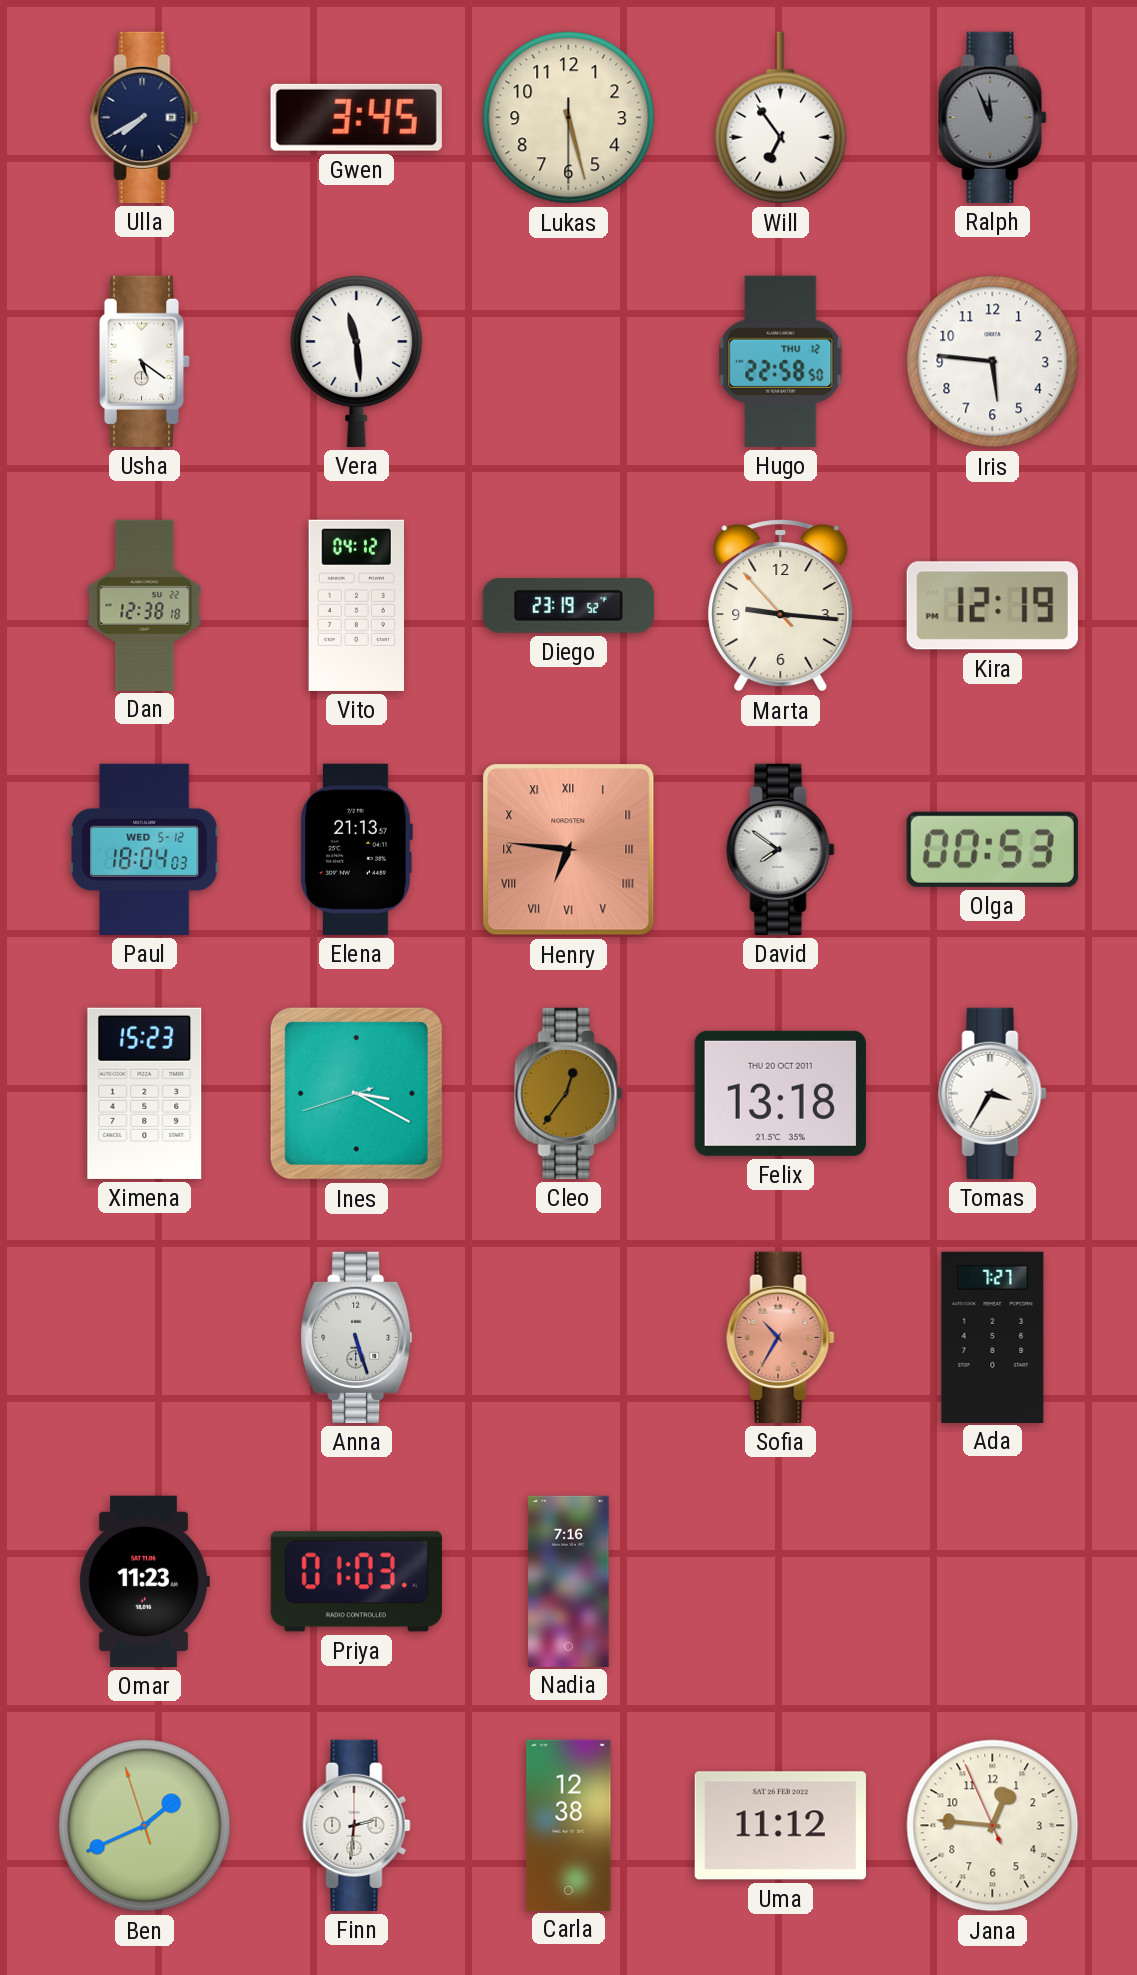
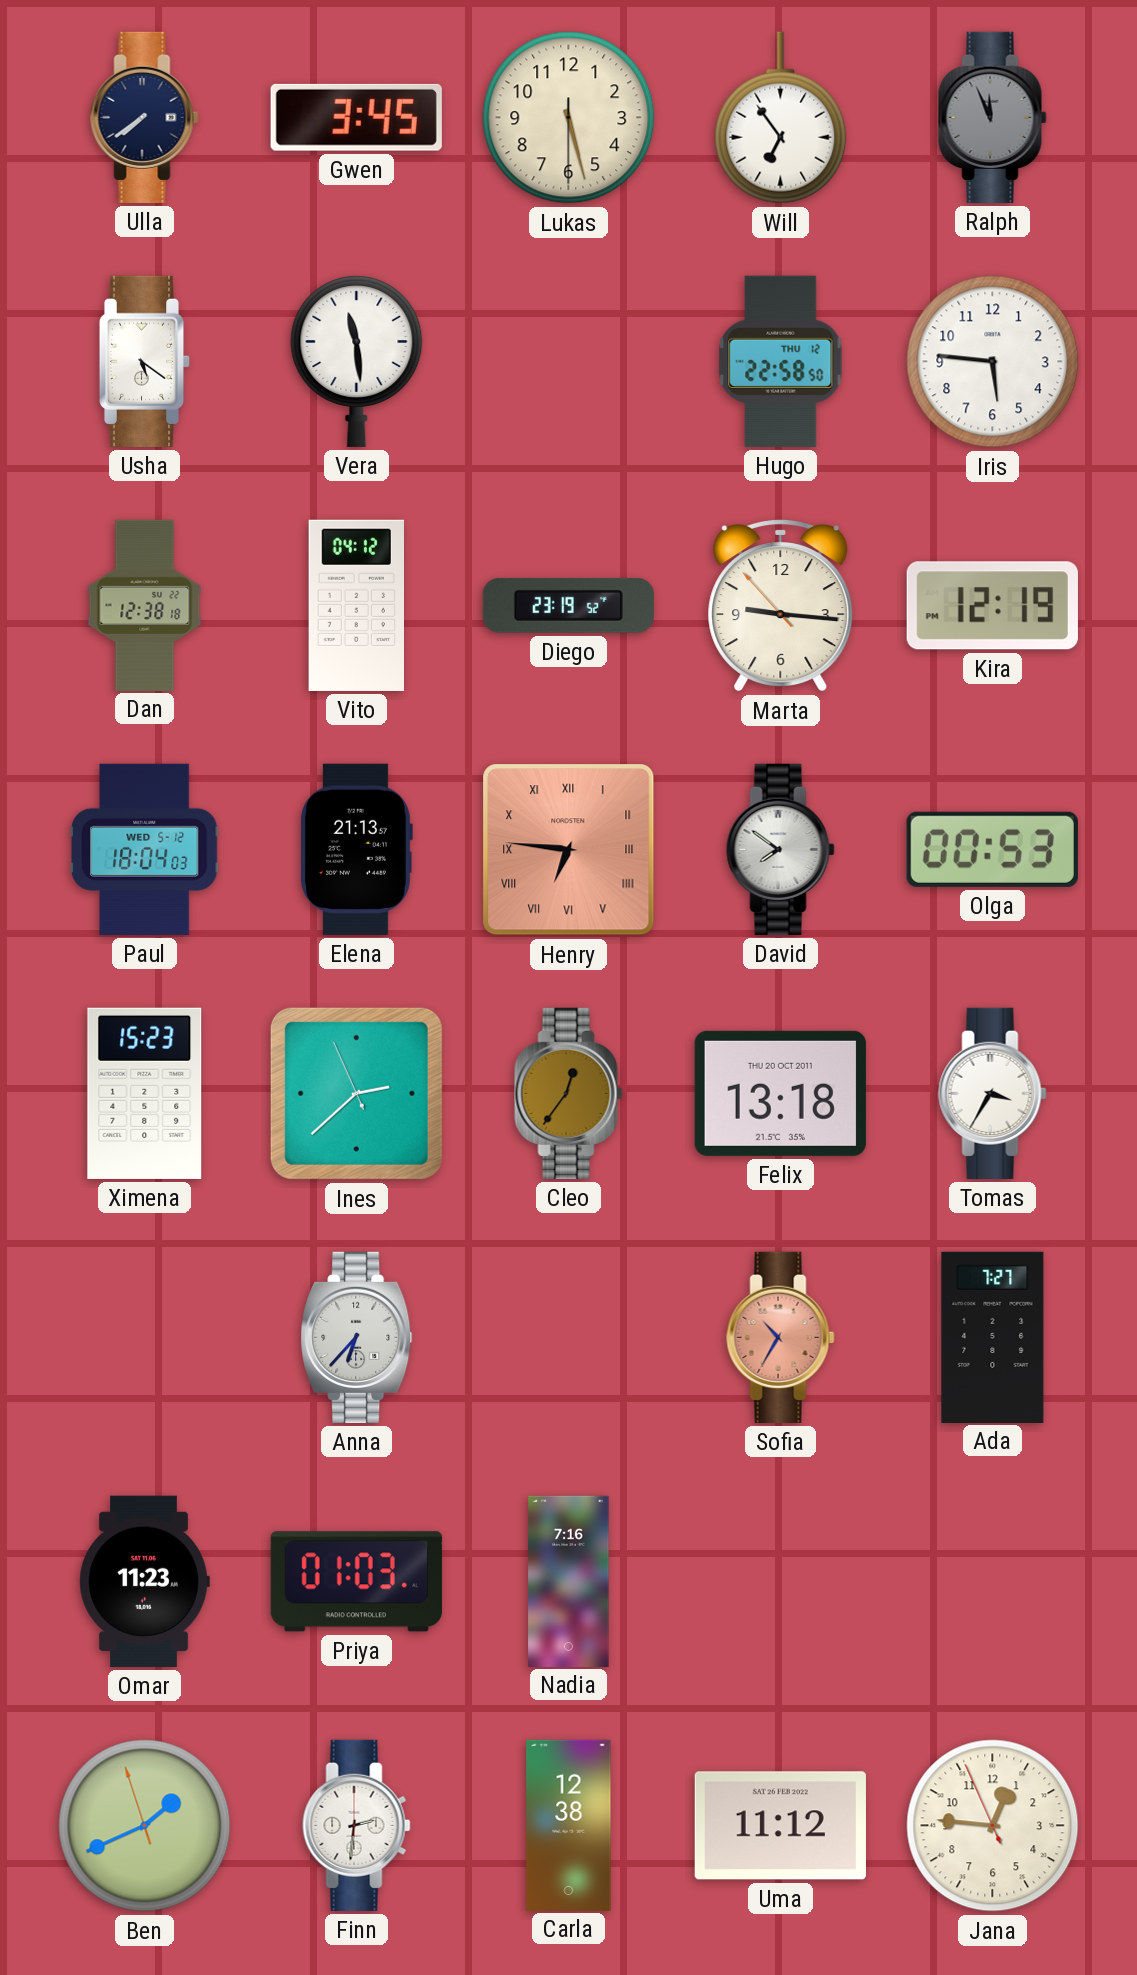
Ulla: 7:40 -> 7:39 (145, 117)
Ines: 3:19 -> 2:37 (356, 1093)
Anna: 5:27 -> 6:37 (357, 1337)
